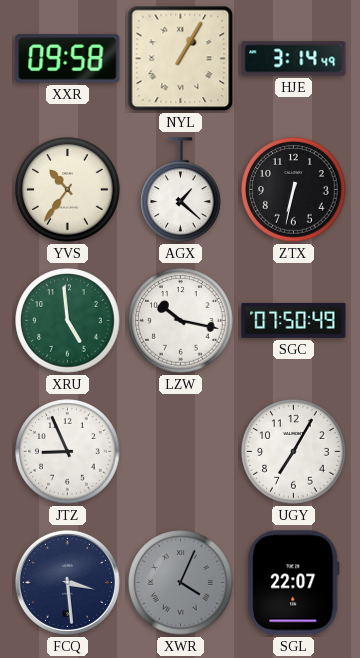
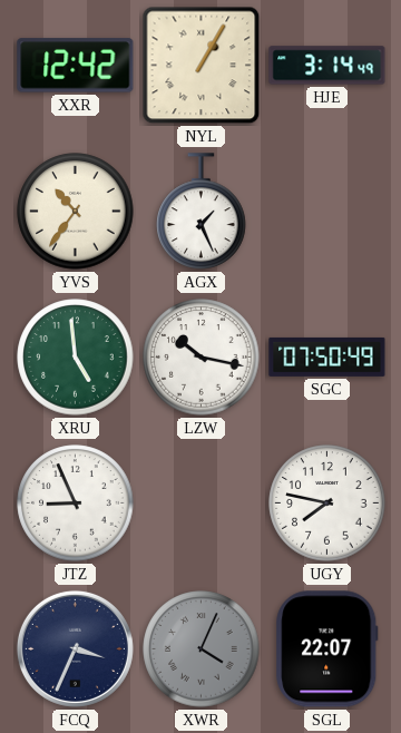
XXR: 09:58 -> 12:42 (76, 66)
AGX: 1:22 -> 1:26 (202, 212)
ZTX: 6:32 -> none (294, 190)
UGY: 7:05 -> 7:47 (327, 504)
FCQ: 3:29 -> 3:34 (75, 648)
